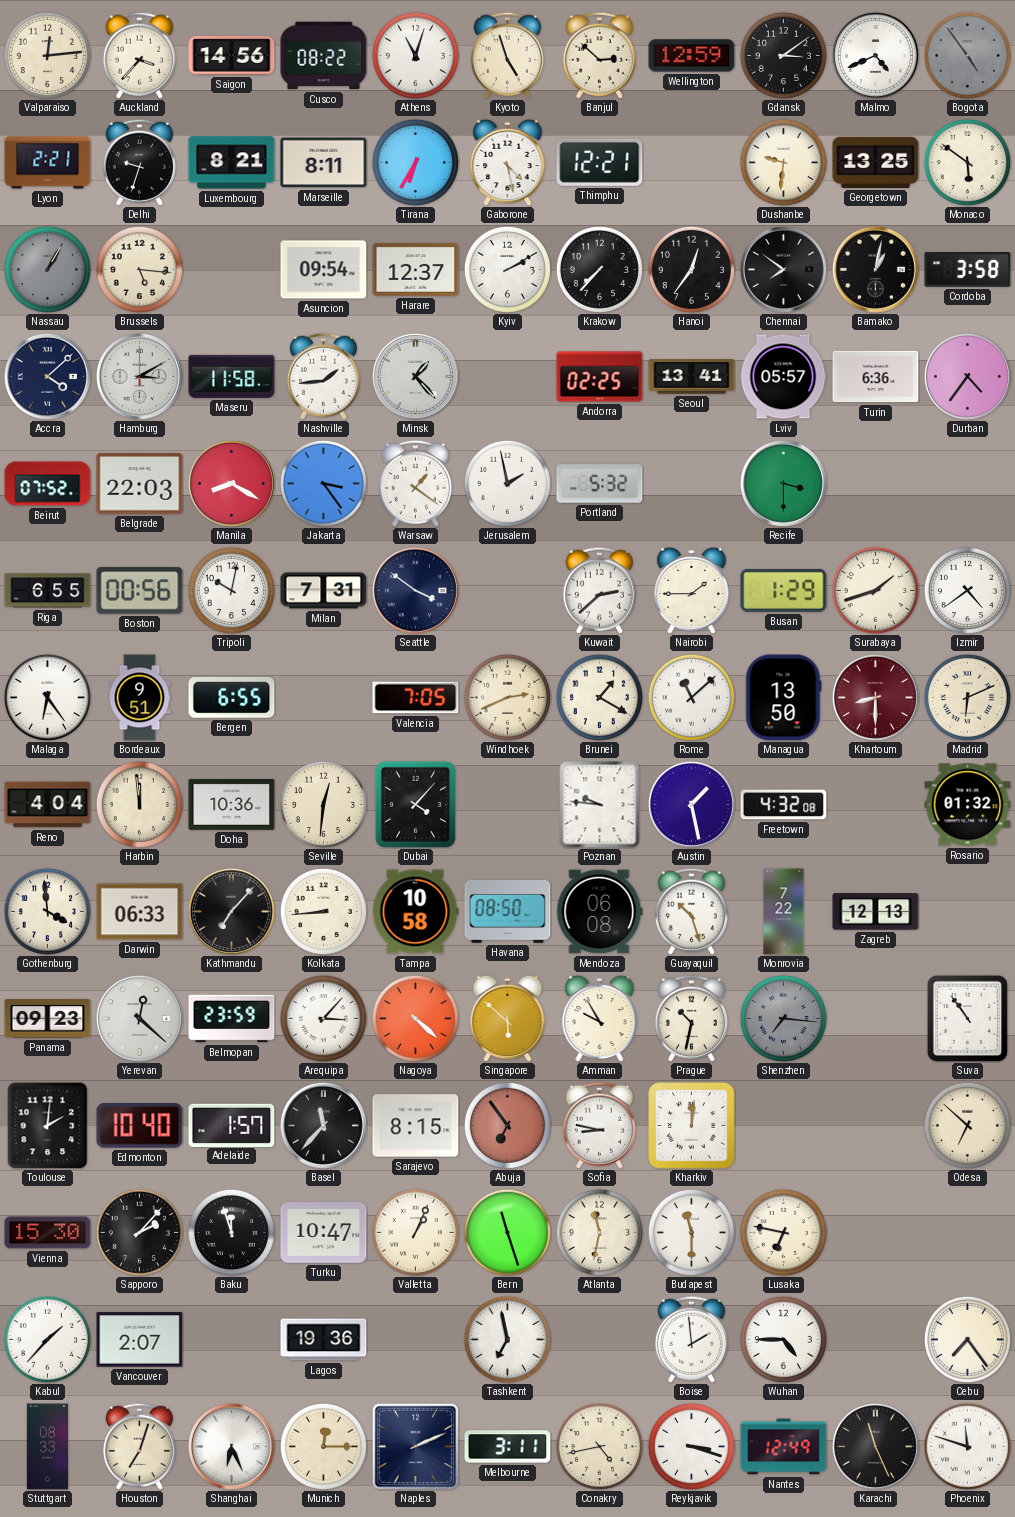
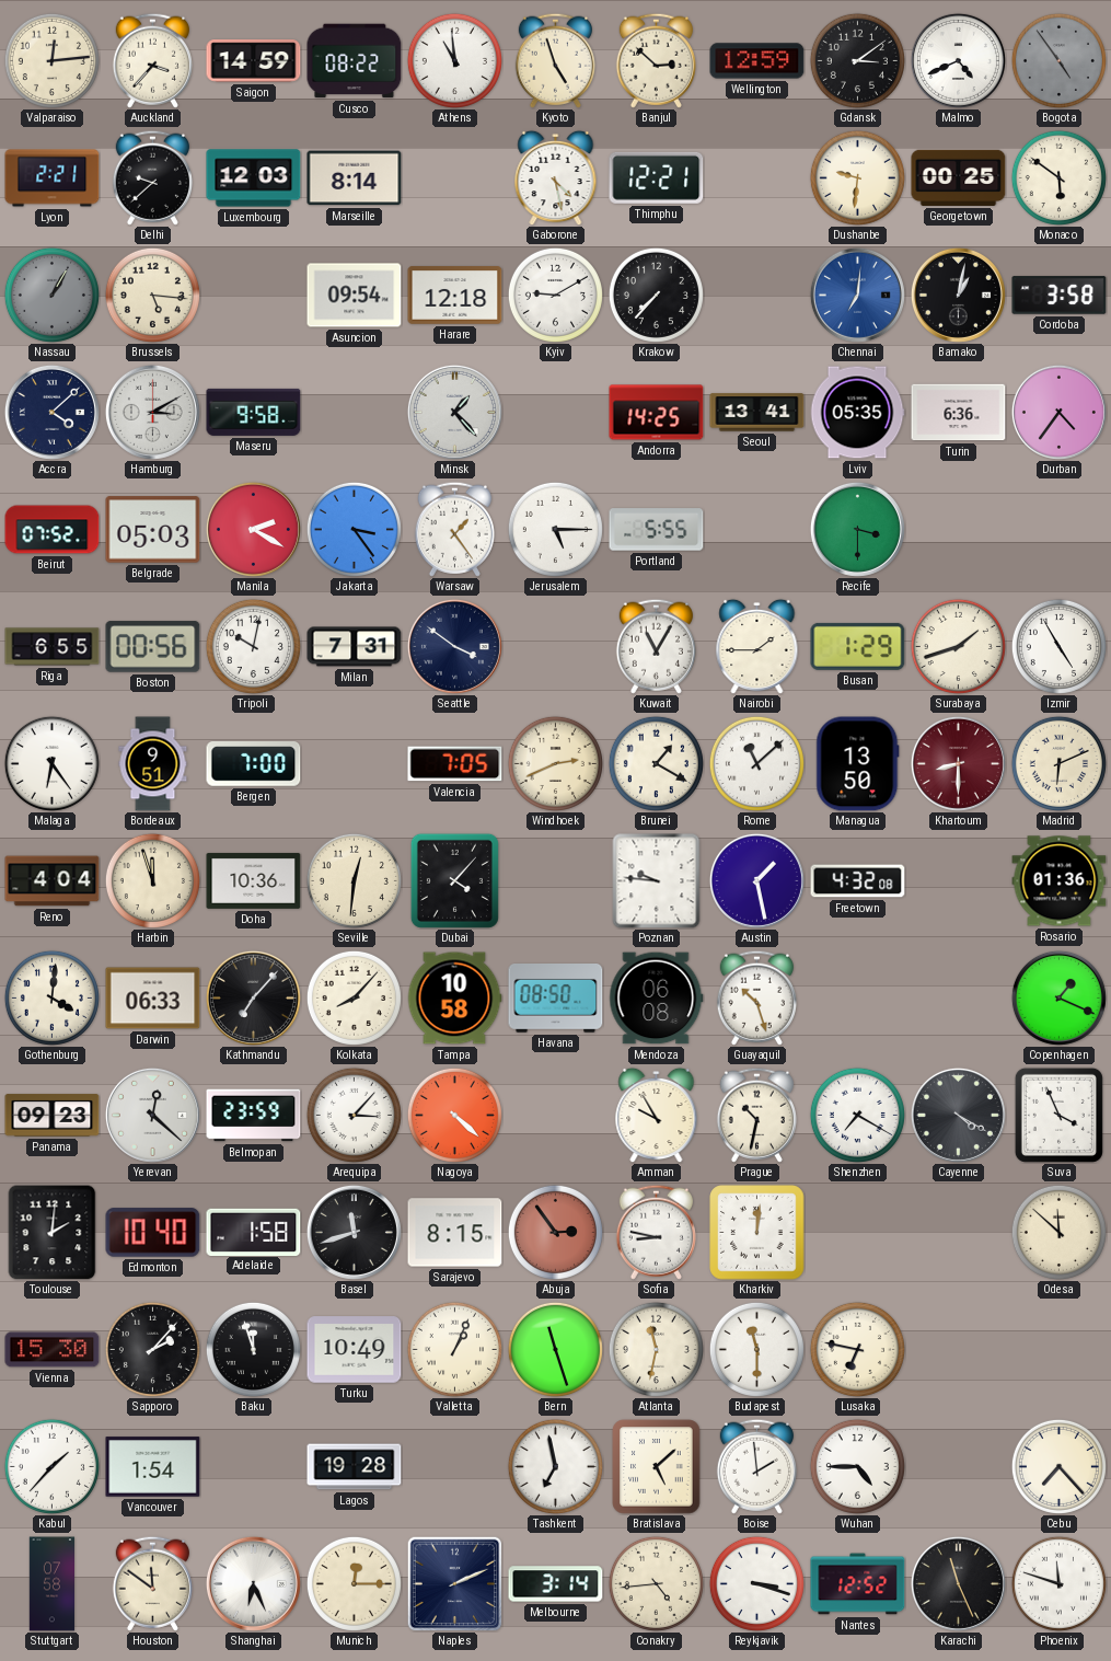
Saigon: 14:56 -> 14:59 (254, 61)
Athens: 11:03 -> 10:59 (454, 60)
Delhi: 9:33 -> 9:38 (152, 177)
Luxembourg: 8:21 -> 12:03 (254, 178)
Marseille: 8:11 -> 8:14 (355, 178)
Tirana: 6:35 -> none (415, 162)
Georgetown: 13:25 -> 00:25 (959, 177)
Harare: 12:37 -> 12:18 (455, 296)
Kyiv: 2:10 -> 9:10 (555, 295)
Hanoi: 12:36 -> none (691, 269)
Chennai: 7:51 -> 7:01 (857, 295)
Chennai dial: black -> blue (857, 295)
Maseru: 11:58 -> 9:58 (254, 412)
Nashville: 1:44 -> none (323, 376)
Andorra: 02:25 -> 14:25 (657, 413)
Lviv: 05:57 -> 05:35 (857, 413)
Belgrade: 22:03 -> 05:03 (153, 530)
Manila: 8:20 -> 2:20 (253, 529)
Warsaw: 1:21 -> 1:24 (454, 529)
Jerusalem: 1:58 -> 5:15 (555, 529)
Portland: 5:32 -> 5:55 (657, 530)
Kuwait: 2:38 -> 11:05 (656, 646)
Izmir: 4:39 -> 4:55 (1058, 646)
Bergen: 6:55 -> 7:00 (254, 764)
Harbin: 11:59 -> 11:57 (152, 880)
Rosario: 01:32 -> 01:36 (1060, 881)
Gothenburg: 3:59 -> 4:01 (51, 997)
Kolkata: 8:44 -> 8:07 (354, 997)
Monrovia: 7:22 -> none (784, 912)
Zagreb: 12:13 -> none (876, 912)
Copenhagen: none -> 1:19 (1058, 997)
Singapore: 5:52 -> none (508, 1018)
Shenzhen: 7:16 -> 7:20 (857, 1115)
Shenzhen dial: grey -> white (857, 1115)
Cayenne: none -> 4:20 (958, 1115)
Suva: 10:54 -> 3:56 (1058, 1115)
Adelaide: 1:57 -> 1:58 (254, 1232)
Basel: 11:37 -> 11:42 (354, 1232)
Abuja: 6:54 -> 2:54 (555, 1232)
Odesa: 6:52 -> 11:52 (1058, 1232)
Turku: 10:47 -> 10:49 (355, 1350)
Vancouver: 2:07 -> 1:54 (153, 1467)
Lagos: 19:36 -> 19:28 (355, 1467)
Bratislava: none -> 5:08 (657, 1467)
Cebu: 7:24 -> 7:23 (1058, 1466)
Stuttgart: 08:33 -> 07:58 (53, 1584)
Houston: 7:03 -> 11:51 (152, 1583)
Melbourne: 3:11 -> 3:14 (556, 1584)
Conakry: 4:43 -> 4:44 (656, 1583)
Nantes: 12:49 -> 12:52 (858, 1584)
